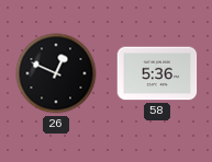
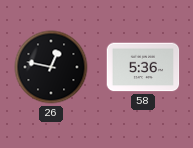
26: 12:49 -> 12:47 (51, 67)
